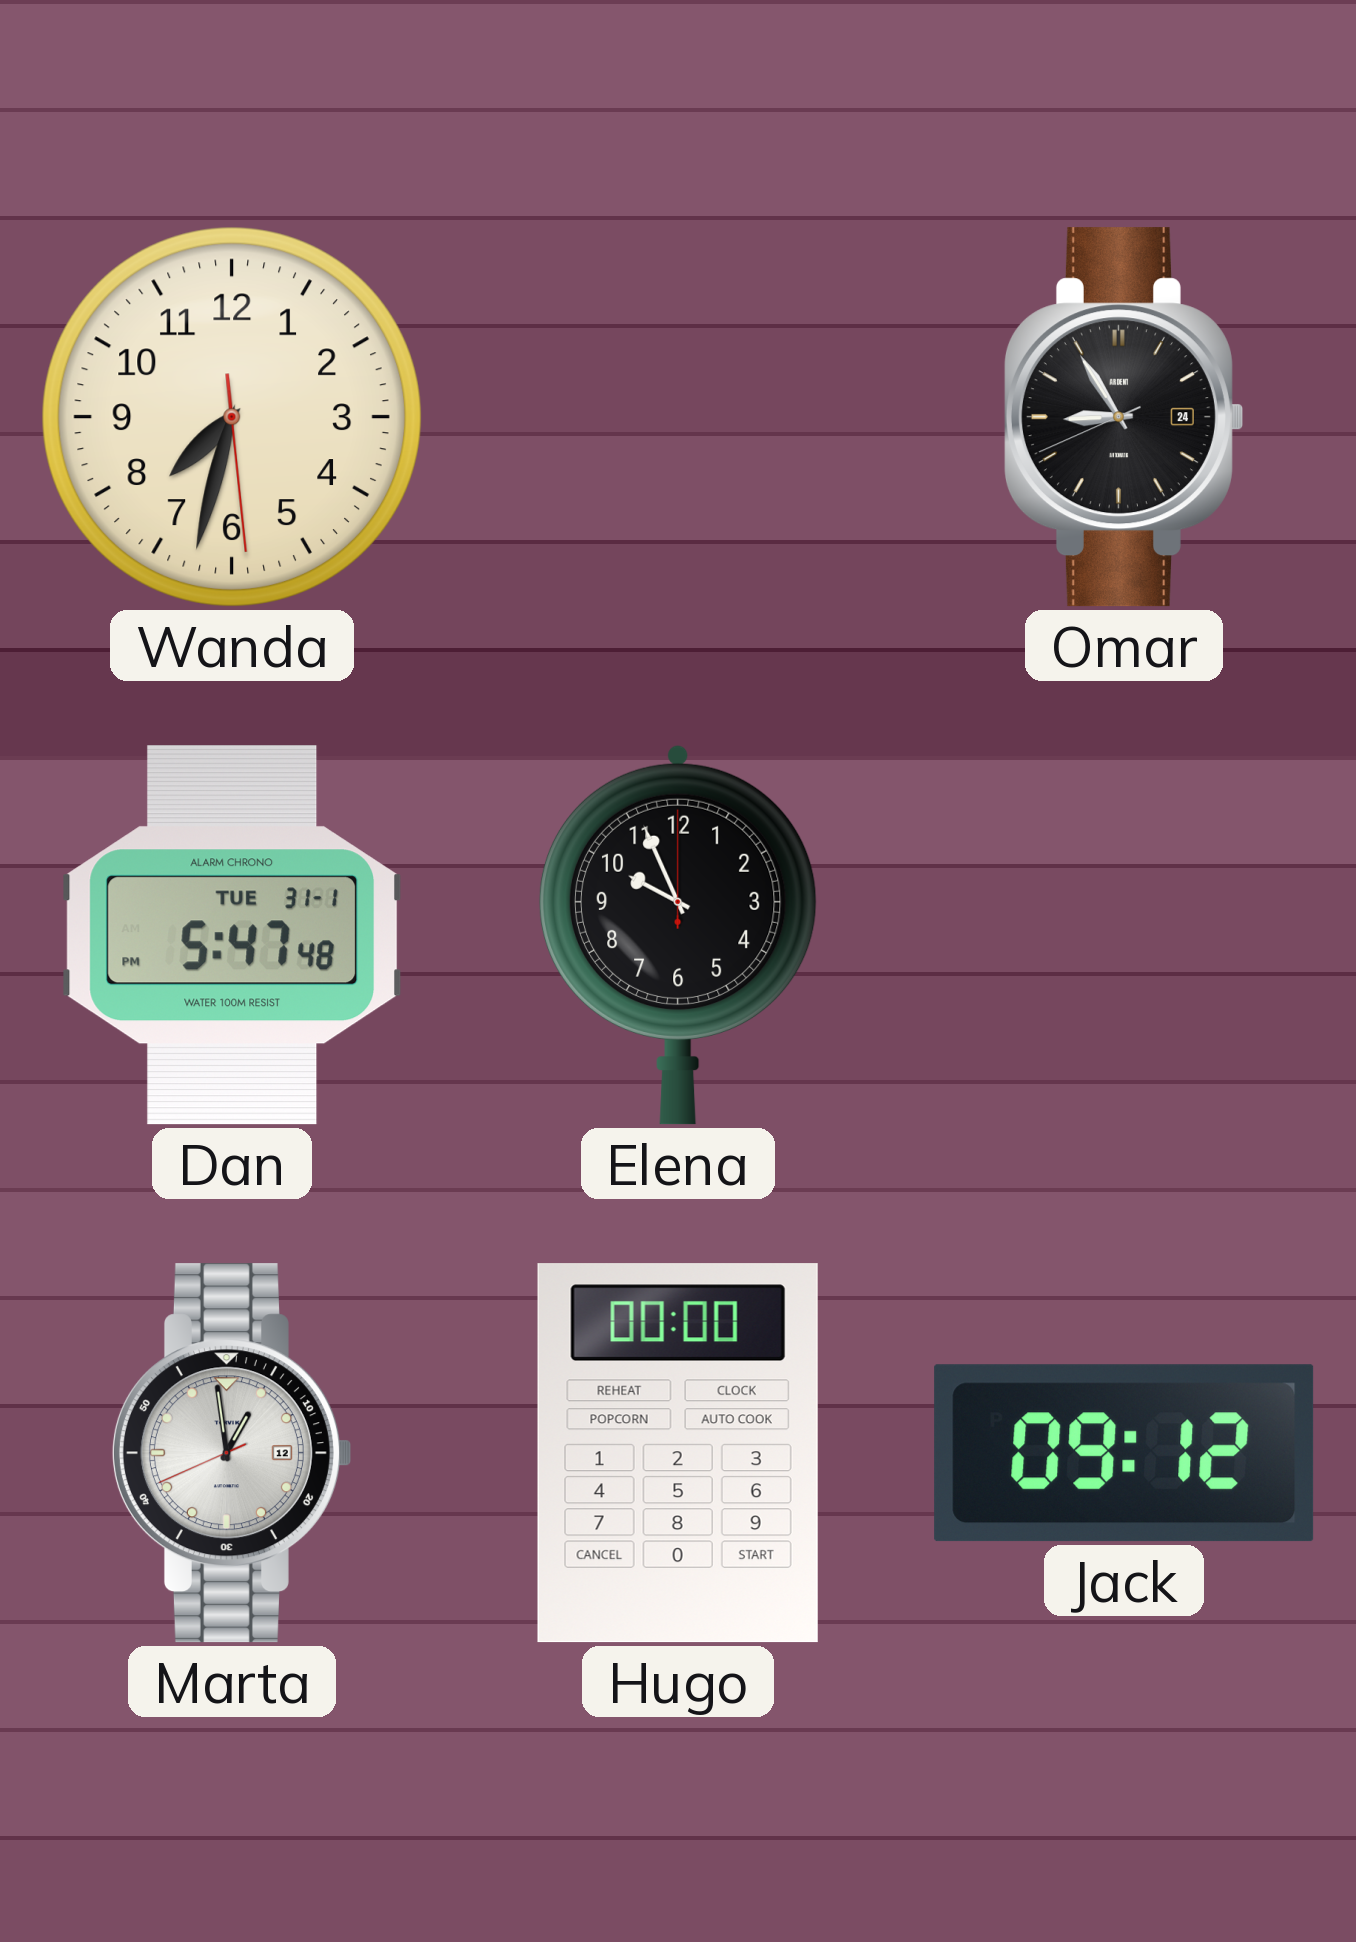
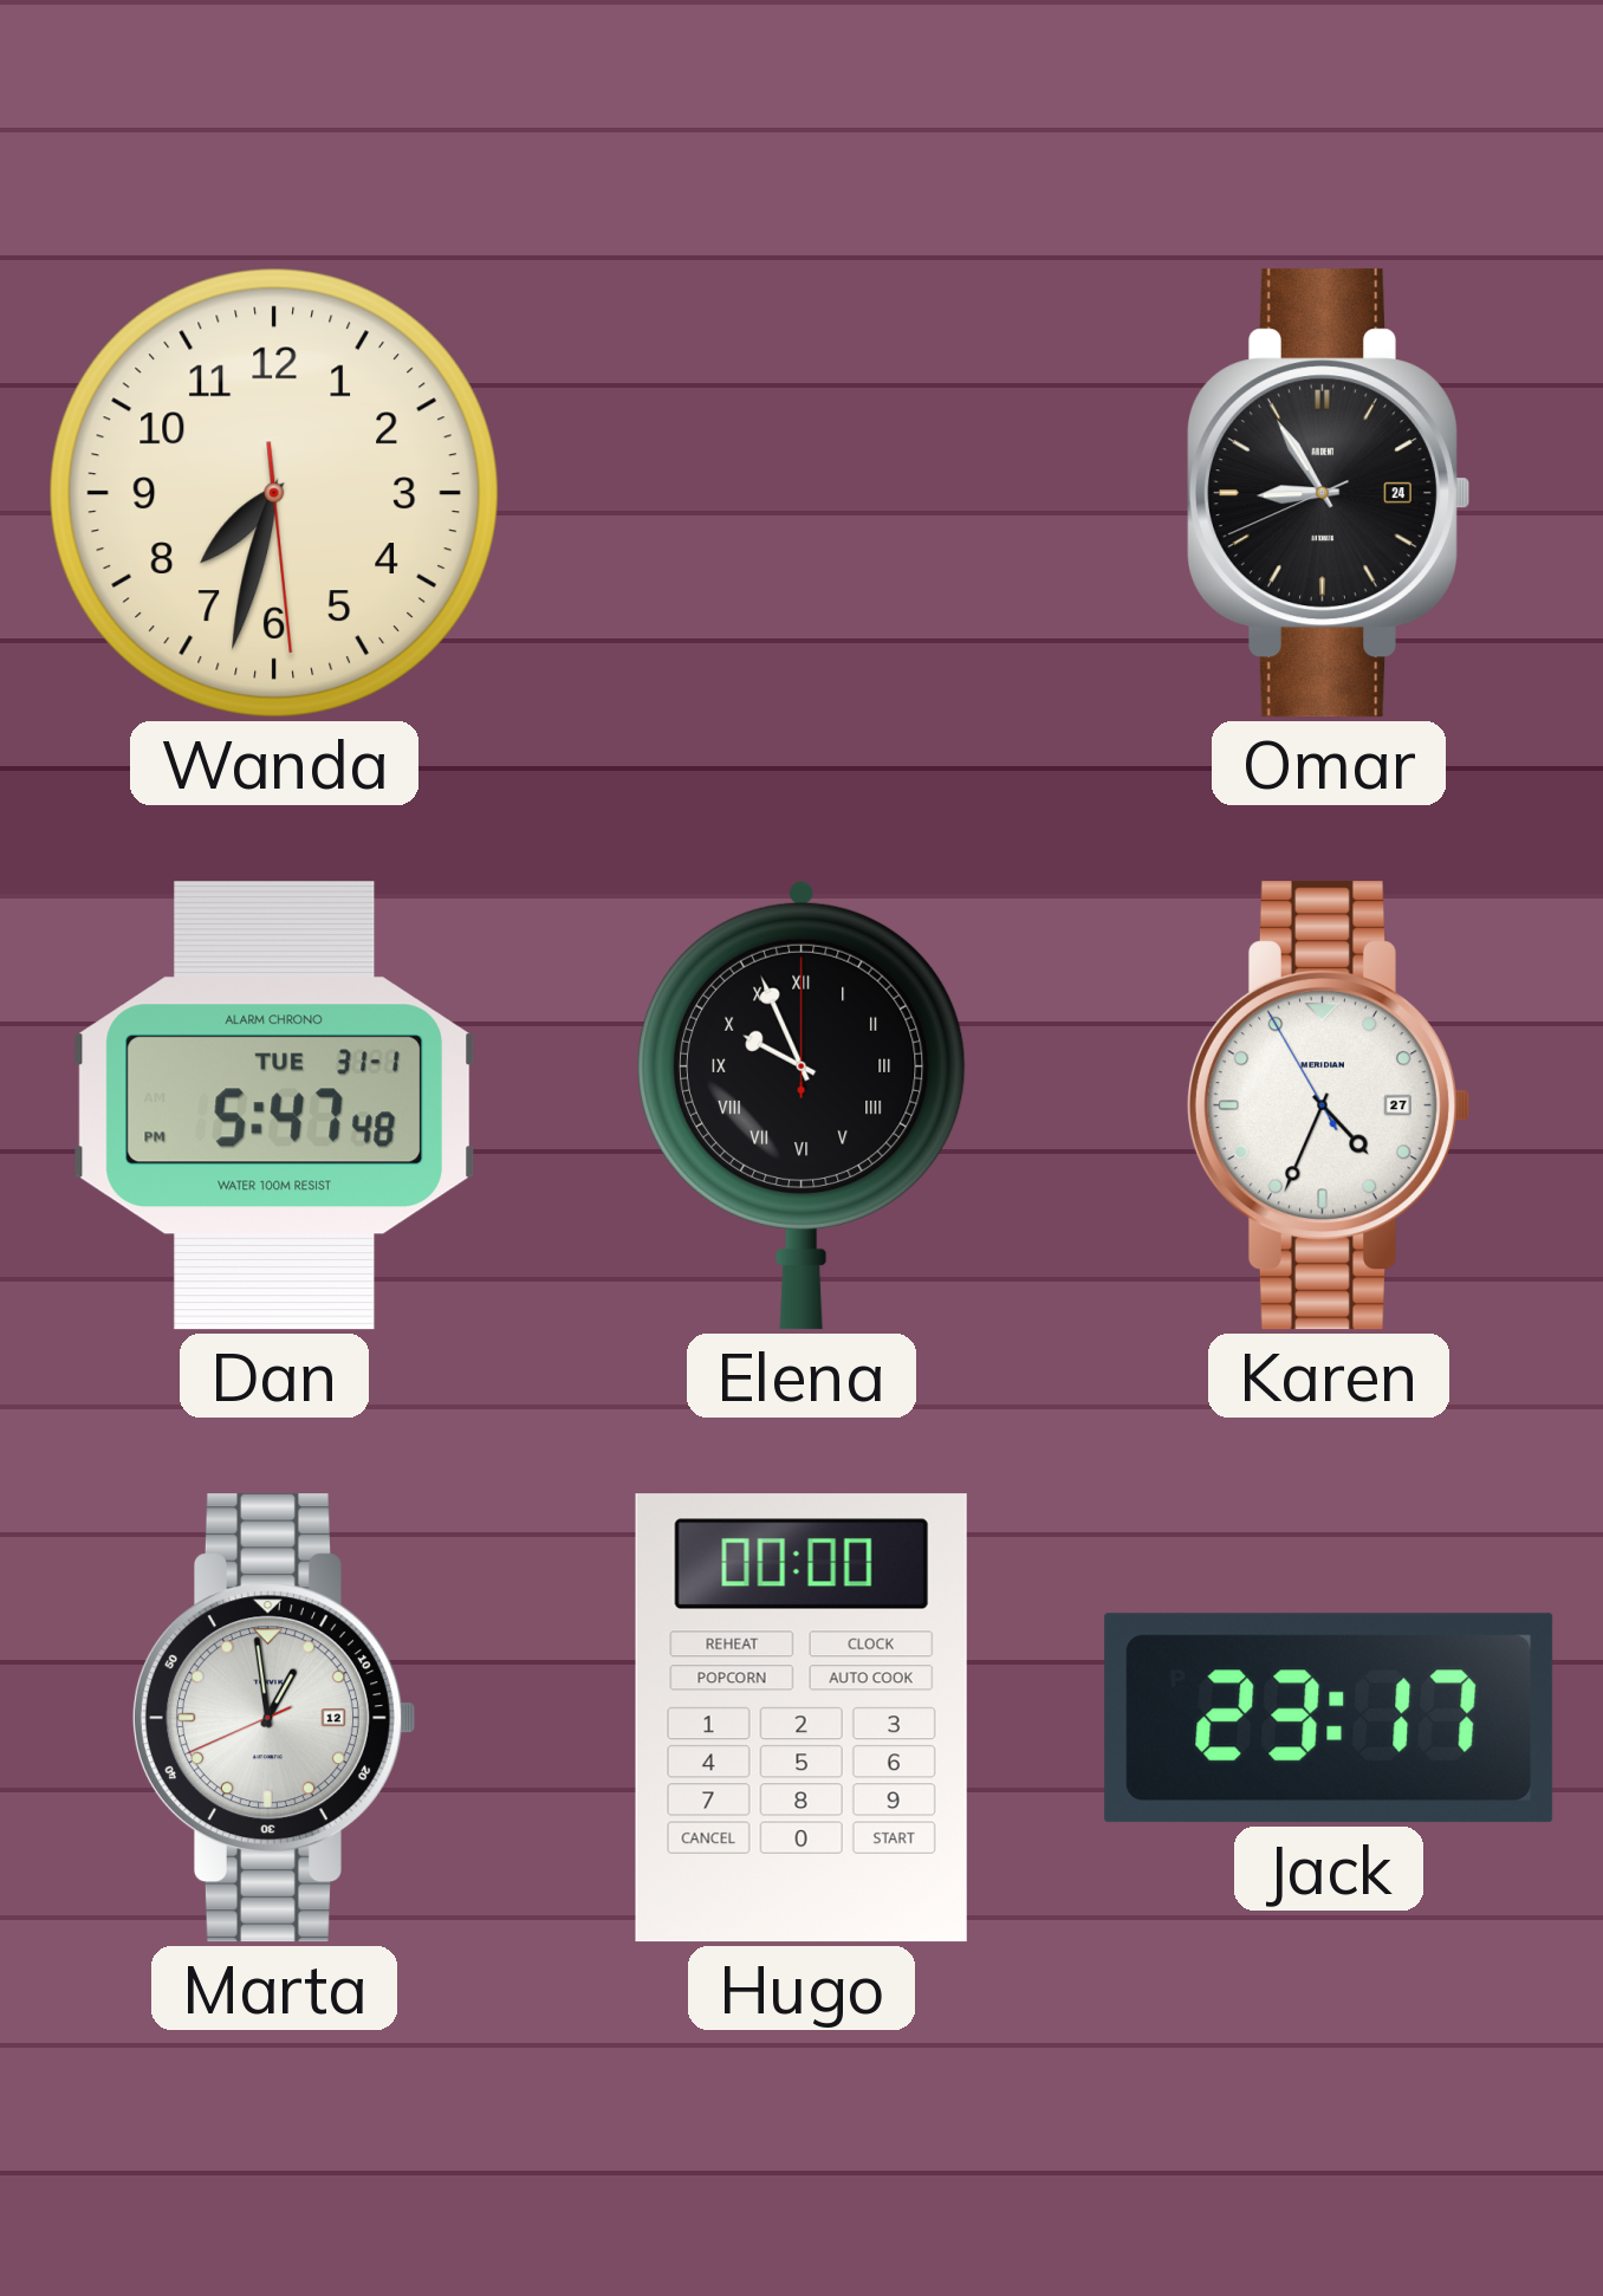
Elena numerals: Arabic -> Roman (801, 1105)
Karen: none -> 4:33 (1328, 1105)
Jack: 09:12 -> 23:17 (1329, 1718)
